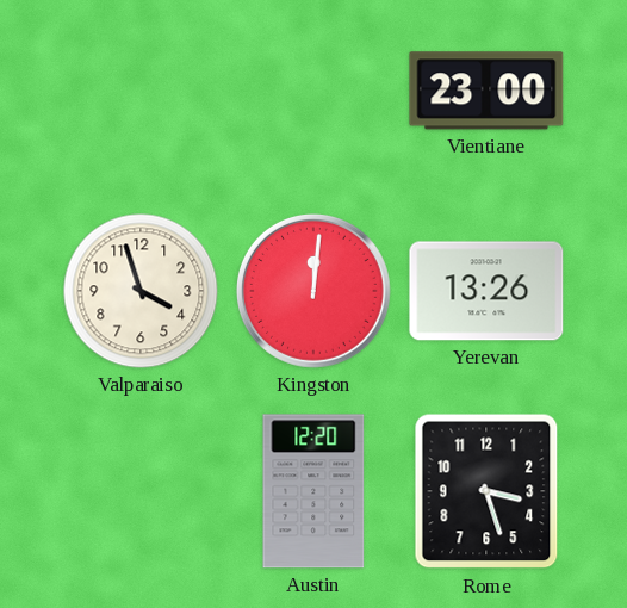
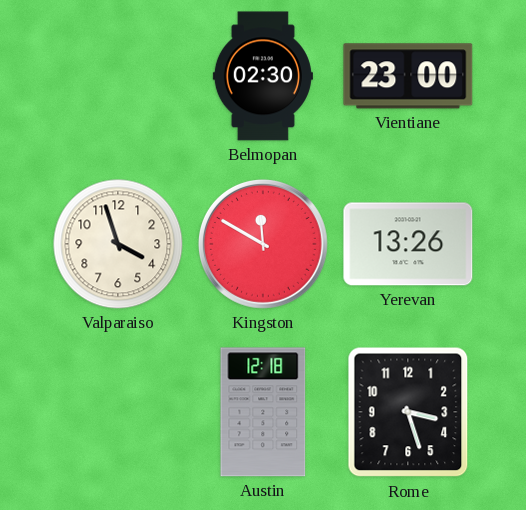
Belmopan: none -> 02:30 (263, 76)
Kingston: 12:01 -> 11:50 (263, 244)
Austin: 12:20 -> 12:18 (263, 412)
